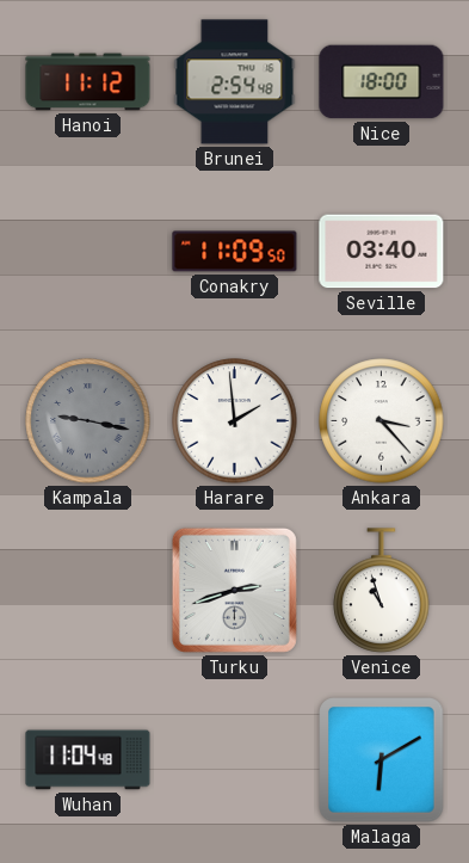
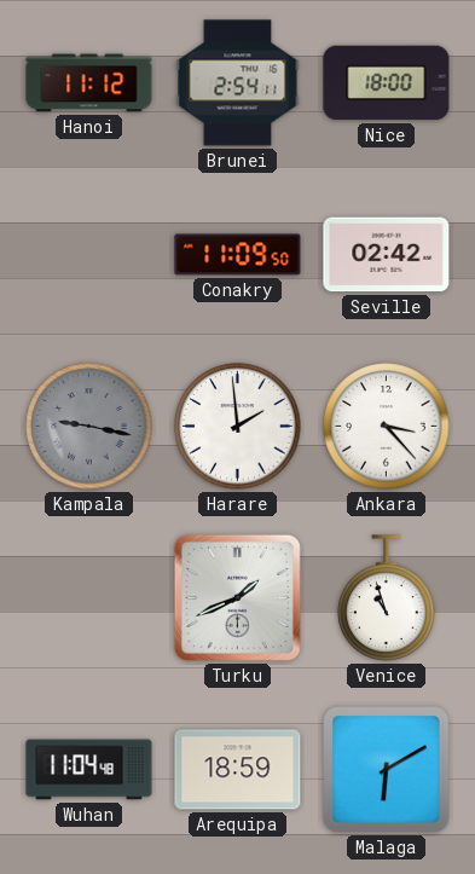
Brunei: 2:54:48 -> 2:54:11 (238, 83)
Seville: 03:40 -> 02:42 (387, 255)
Turku: 2:42 -> 1:41 (237, 597)
Arequipa: none -> 18:59 (238, 770)
